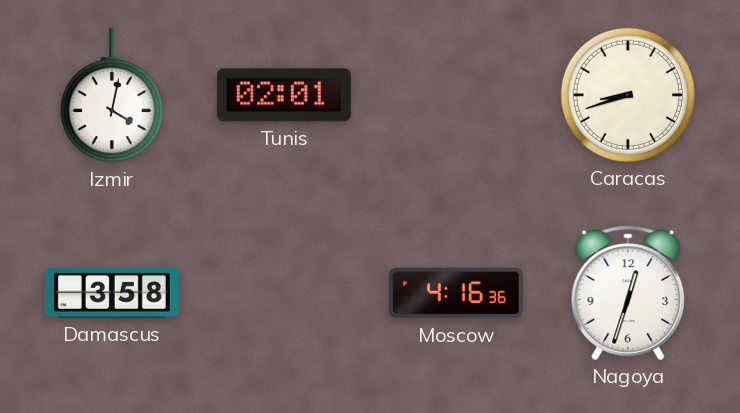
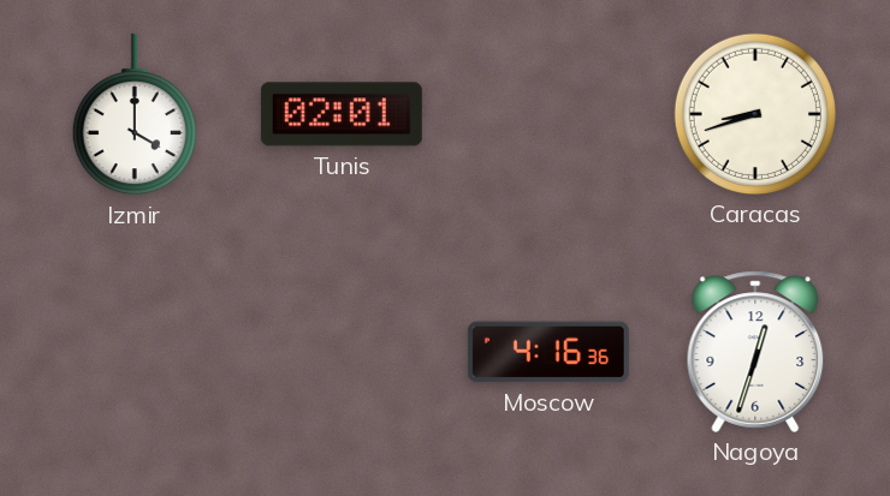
Izmir: 4:02 -> 4:00 (135, 114)
Damascus: 3:58 -> none (112, 293)
